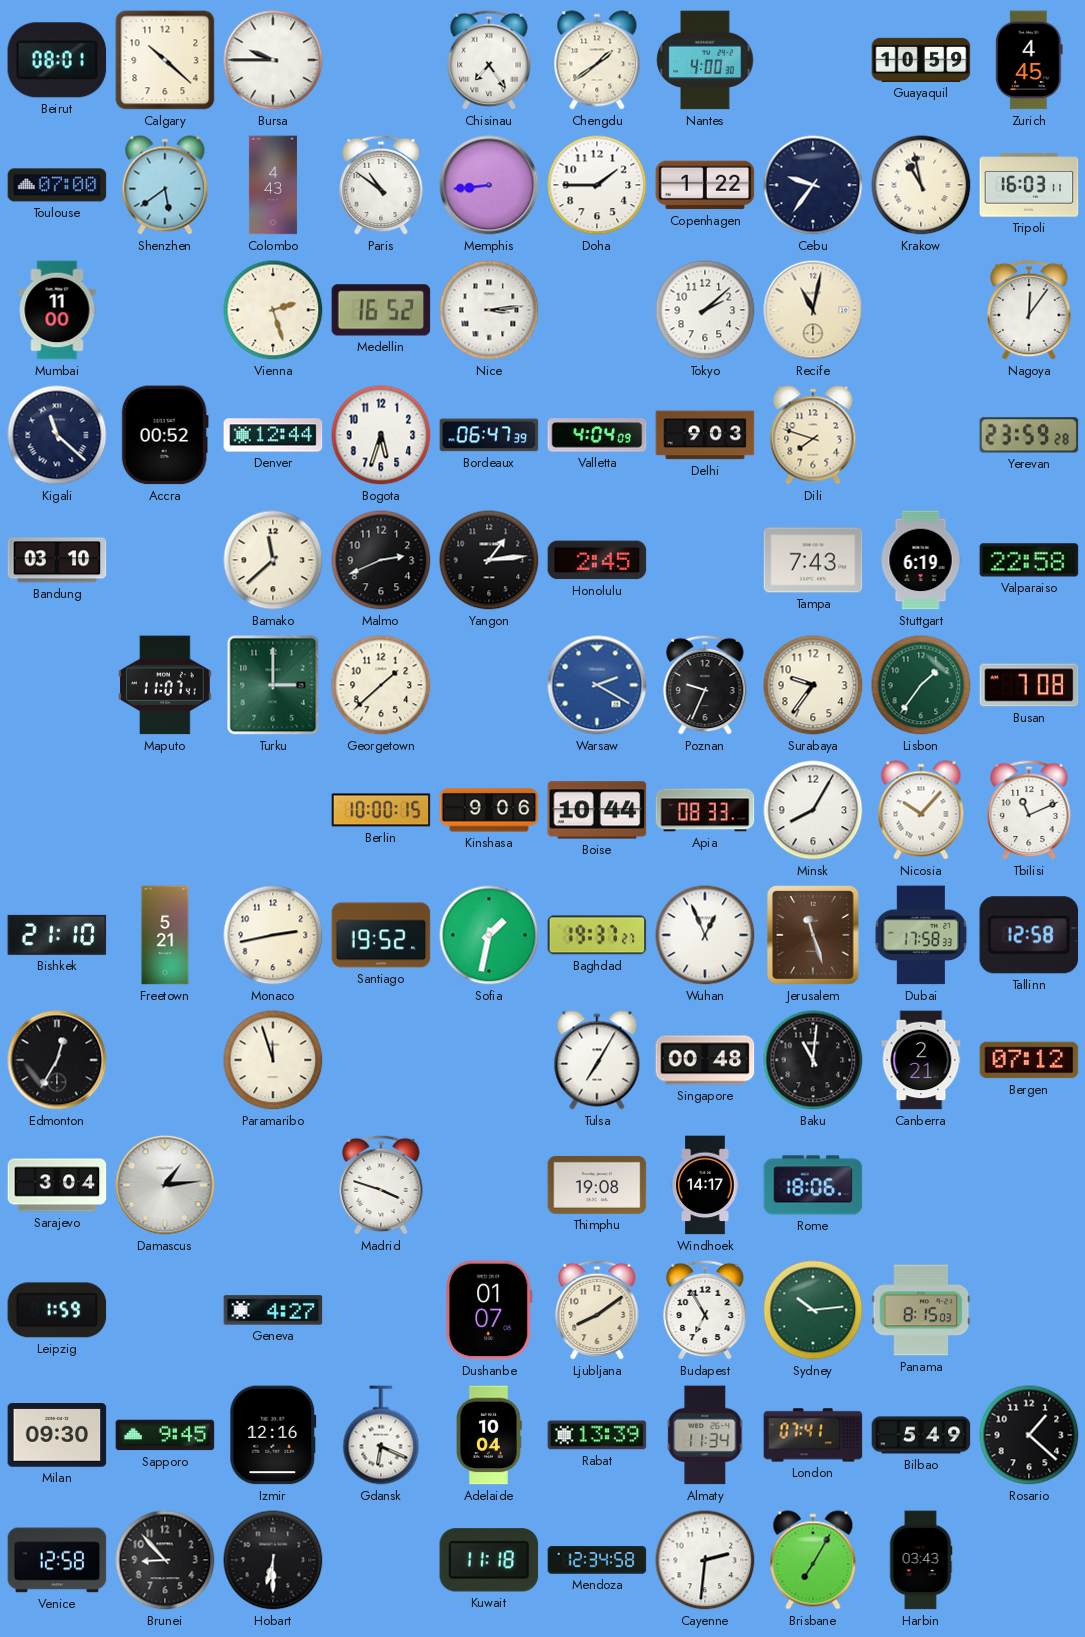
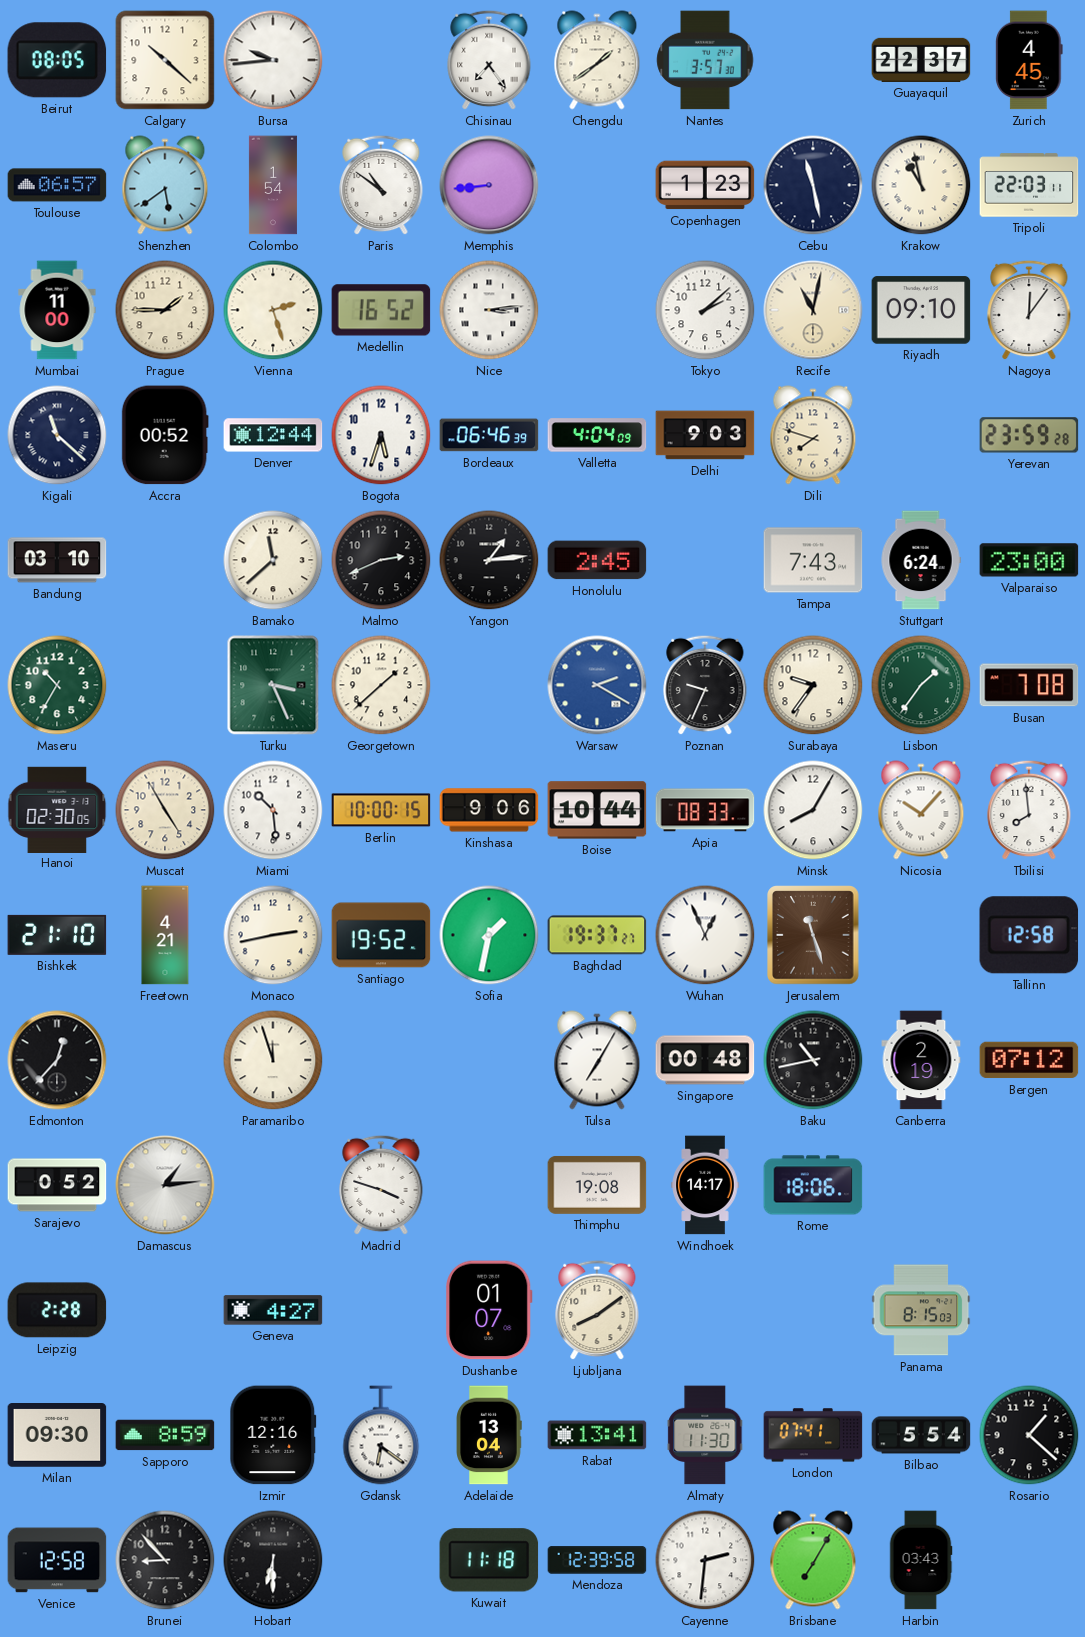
Beirut: 08:01 -> 08:05 (57, 60)
Bursa: 9:45 -> 9:44 (273, 60)
Nantes: 4:00 -> 3:57 (705, 60)
Guayaquil: 10:59 -> 22:37 (921, 60)
Toulouse: 07:00 -> 06:57 (57, 185)
Colombo: 4:43 -> 1:54 (273, 185)
Doha: 1:45 -> none (597, 185)
Copenhagen: 1:22 -> 1:23 (705, 185)
Cebu: 9:36 -> 11:28 (813, 185)
Tripoli: 16:03 -> 22:03 (1029, 185)
Prague: none -> 1:45 (165, 310)
Riyadh: none -> 09:10 (921, 310)
Bordeaux: 06:47 -> 06:46 (489, 435)
Stuttgart: 6:19 -> 6:24 (921, 560)
Valparaiso: 22:58 -> 23:00 (1029, 560)
Maseru: none -> 10:35 (57, 685)
Maputo: 11:07 -> none (165, 685)
Turku: 3:00 -> 3:26 (273, 685)
Hanoi: none -> 02:30 (57, 809)
Muscat: none -> 4:55 (165, 810)
Miami: none -> 10:29 (273, 810)
Tbilisi: 11:11 -> 7:59 (1029, 810)
Freetown: 5:21 -> 4:21 (165, 935)
Dubai: 17:58 -> none (921, 935)
Edmonton: 12:35 -> 12:37 (57, 1060)
Baku: 11:01 -> 10:43 (813, 1060)
Canberra: 2:21 -> 2:19 (921, 1060)
Sarajevo: 3:04 -> 0:52 (57, 1185)
Leipzig: 1:59 -> 2:28 (57, 1310)
Budapest: 6:55 -> none (705, 1310)
Sydney: 10:14 -> none (813, 1310)
Sapporo: 9:45 -> 8:59 (165, 1435)
Gdansk: 6:19 -> 6:21 (381, 1435)
Adelaide: 10:04 -> 13:04 (489, 1435)
Rabat: 13:39 -> 13:41 (597, 1435)
Almaty: 11:34 -> 11:30 (705, 1435)
Bilbao: 5:49 -> 5:54 (921, 1435)
Mendoza: 12:34 -> 12:39 (597, 1560)
